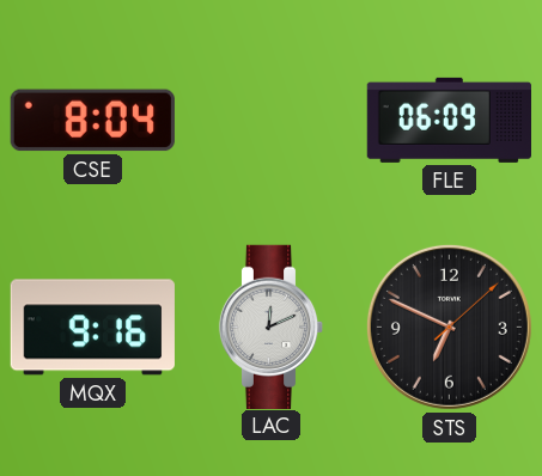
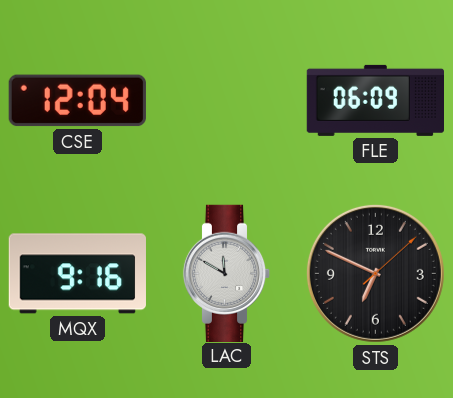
CSE: 8:04 -> 12:04 (77, 101)
LAC: 12:11 -> 11:50 (227, 273)
